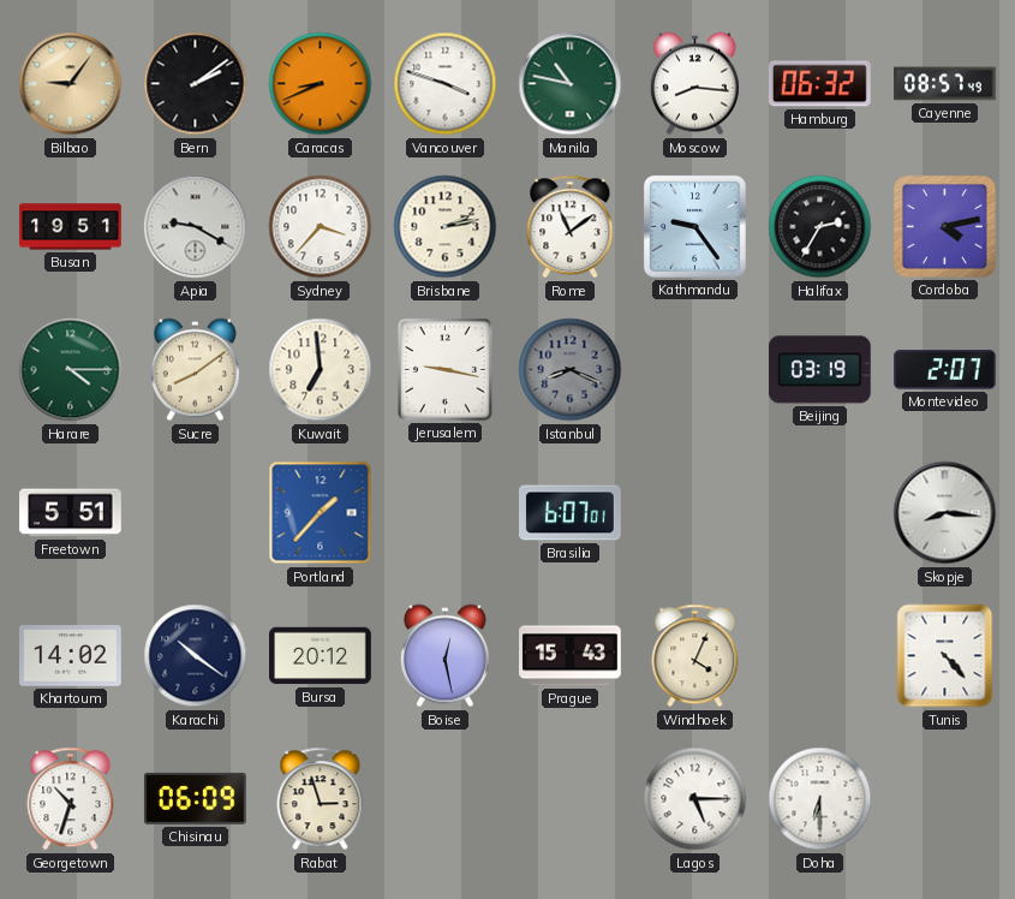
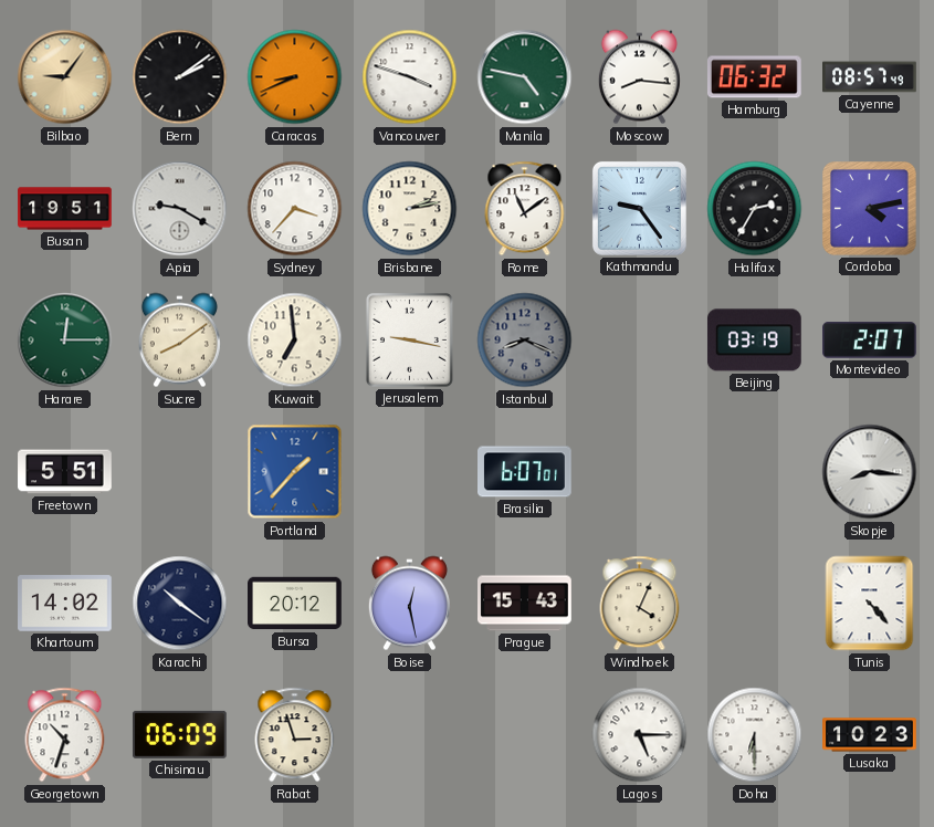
Manila: 10:47 -> 4:47 (525, 77)
Harare: 4:15 -> 12:15 (65, 341)
Lusaka: none -> 10:23 (870, 735)
